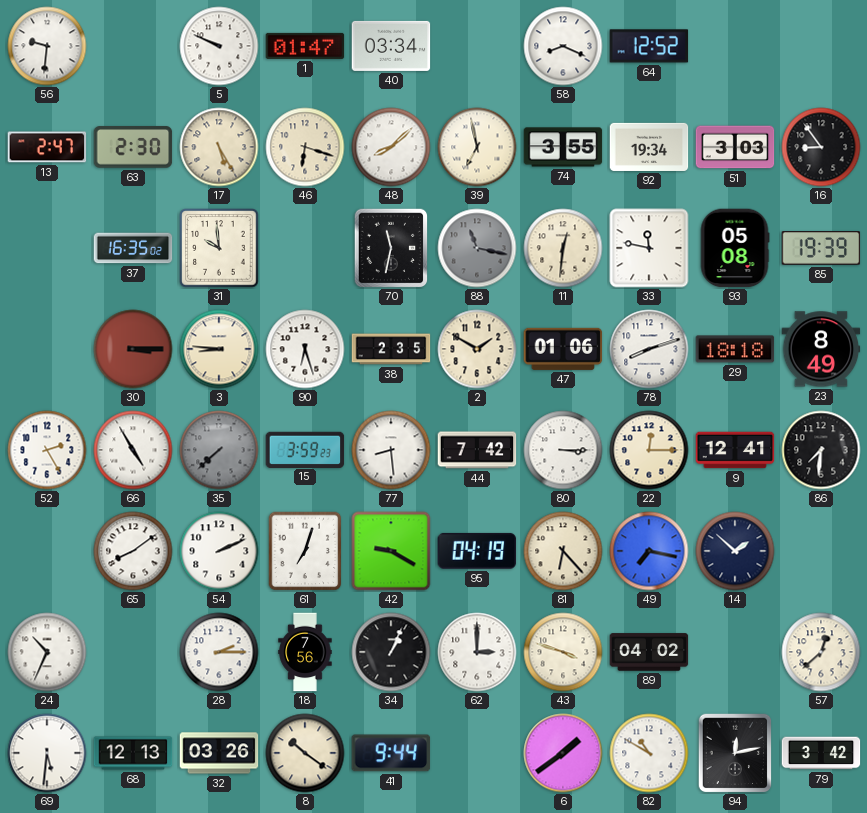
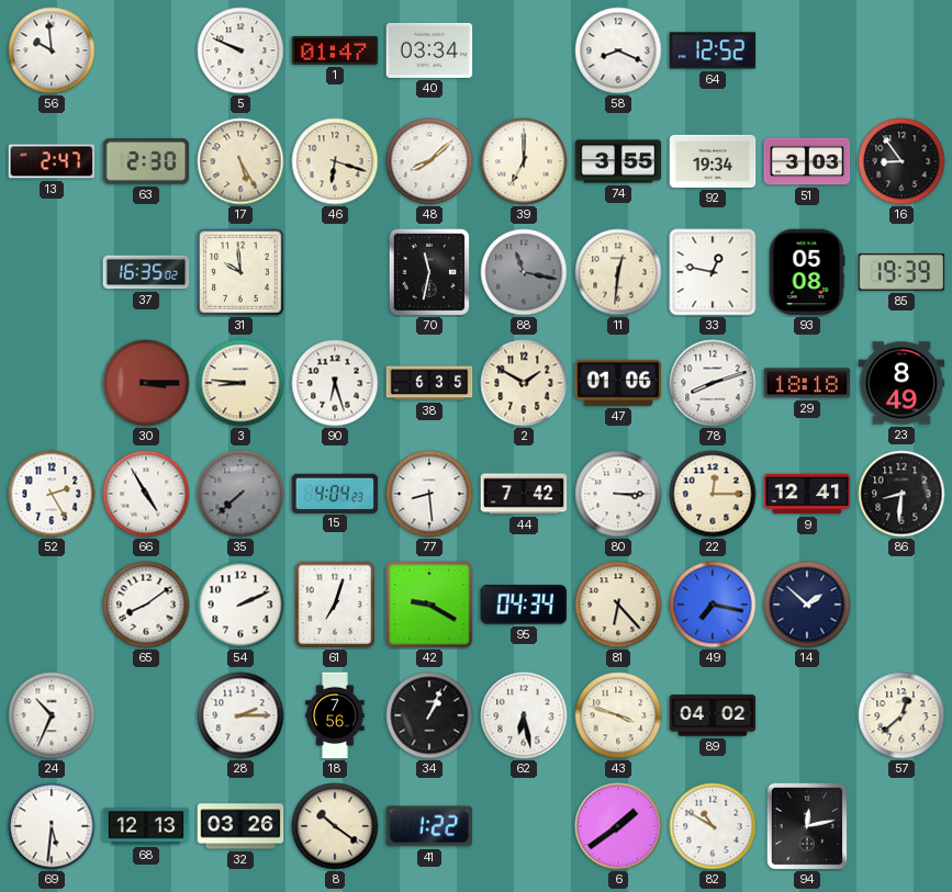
56: 9:31 -> 9:59 (52, 50)
39: 6:58 -> 7:00 (524, 161)
33: 11:47 -> 12:47 (713, 272)
38: 2:35 -> 6:35 (429, 383)
15: 3:59 -> 4:04 (335, 493)
86: 7:31 -> 8:31 (901, 494)
95: 04:19 -> 04:34 (524, 605)
62: 3:00 -> 6:28 (524, 715)
41: 9:44 -> 1:22 (429, 826)
79: 3:42 -> none (821, 753)
